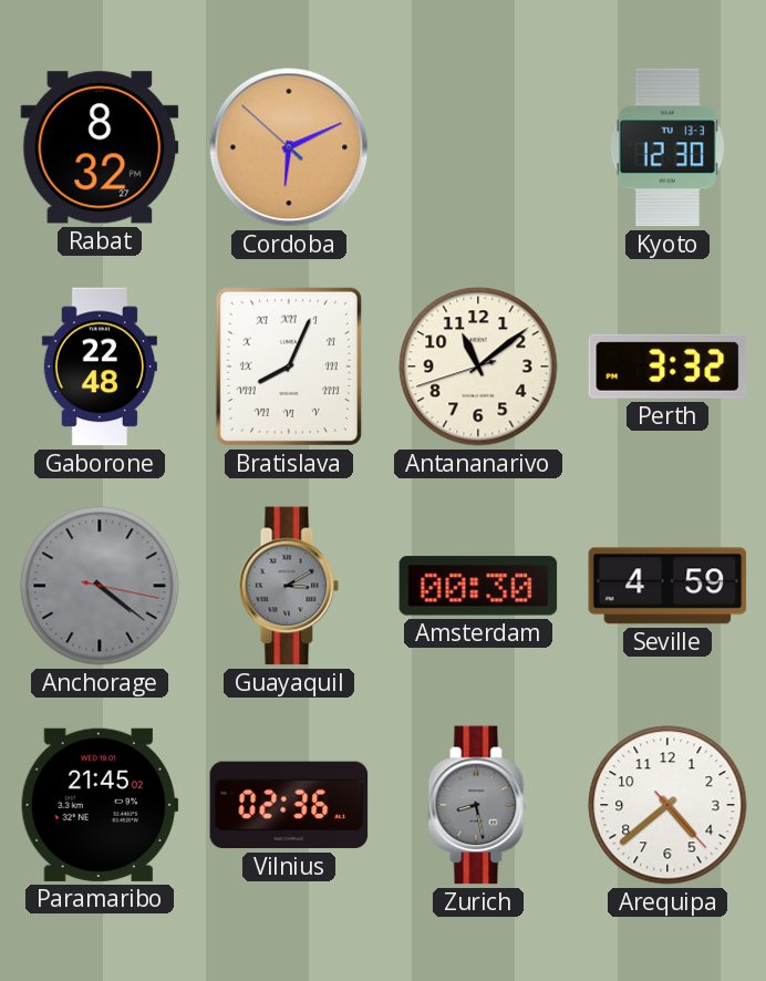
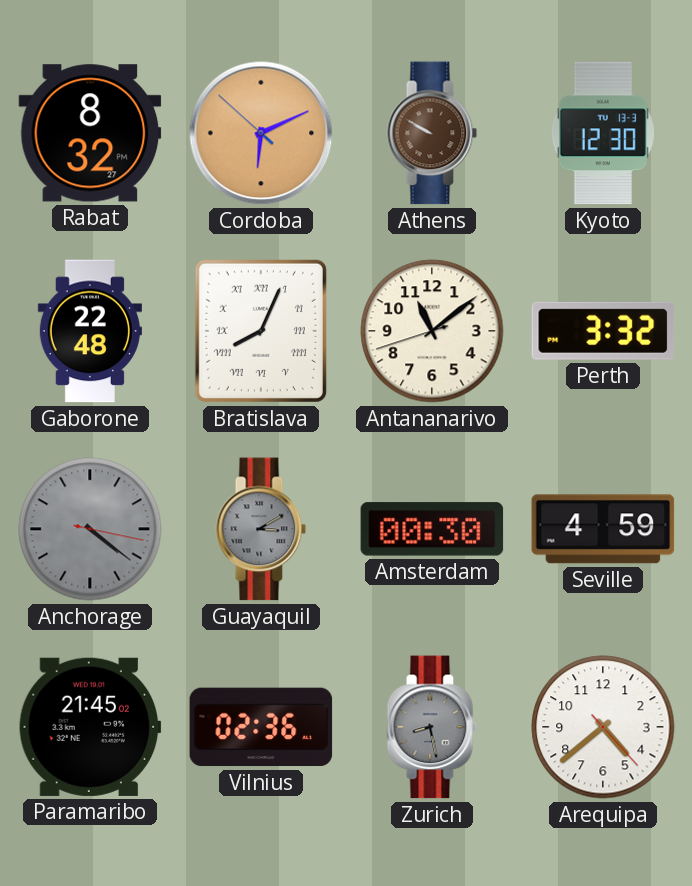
Athens: none -> 9:50 (432, 133)
